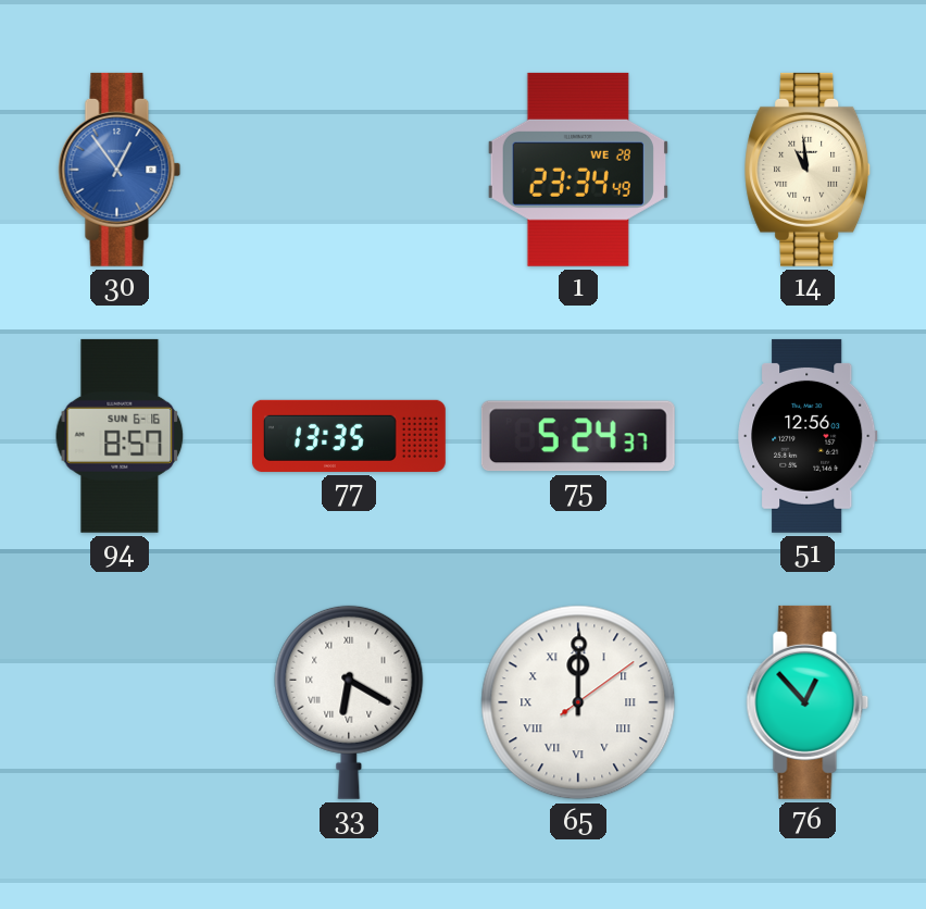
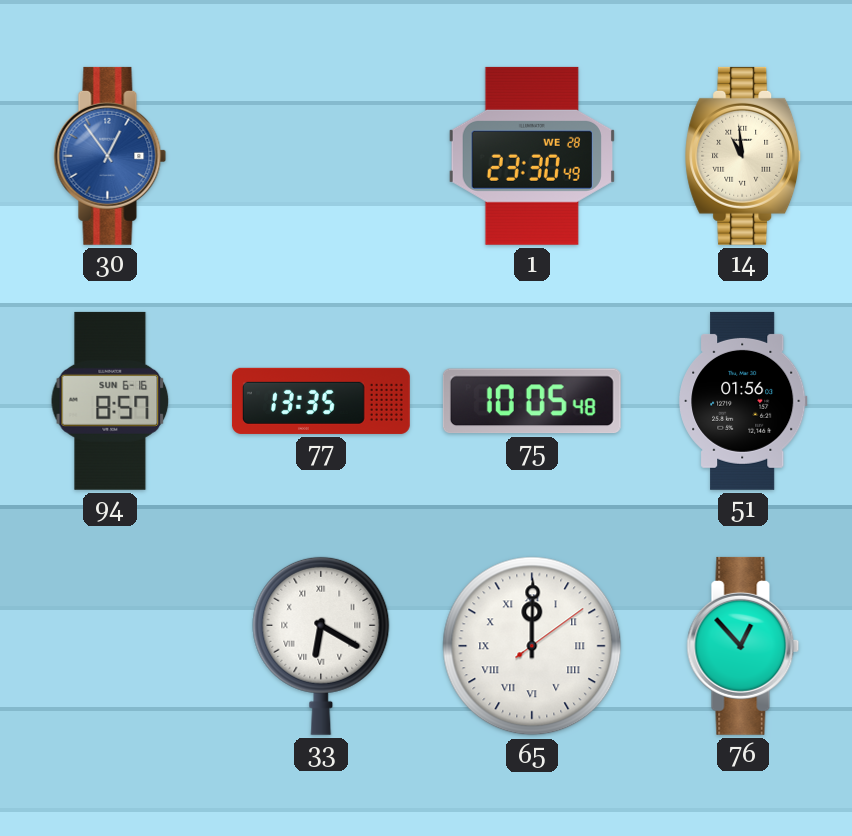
1: 23:34 -> 23:30 (532, 156)
75: 5:24 -> 10:05 (532, 401)
51: 12:56 -> 01:56 (743, 401)
